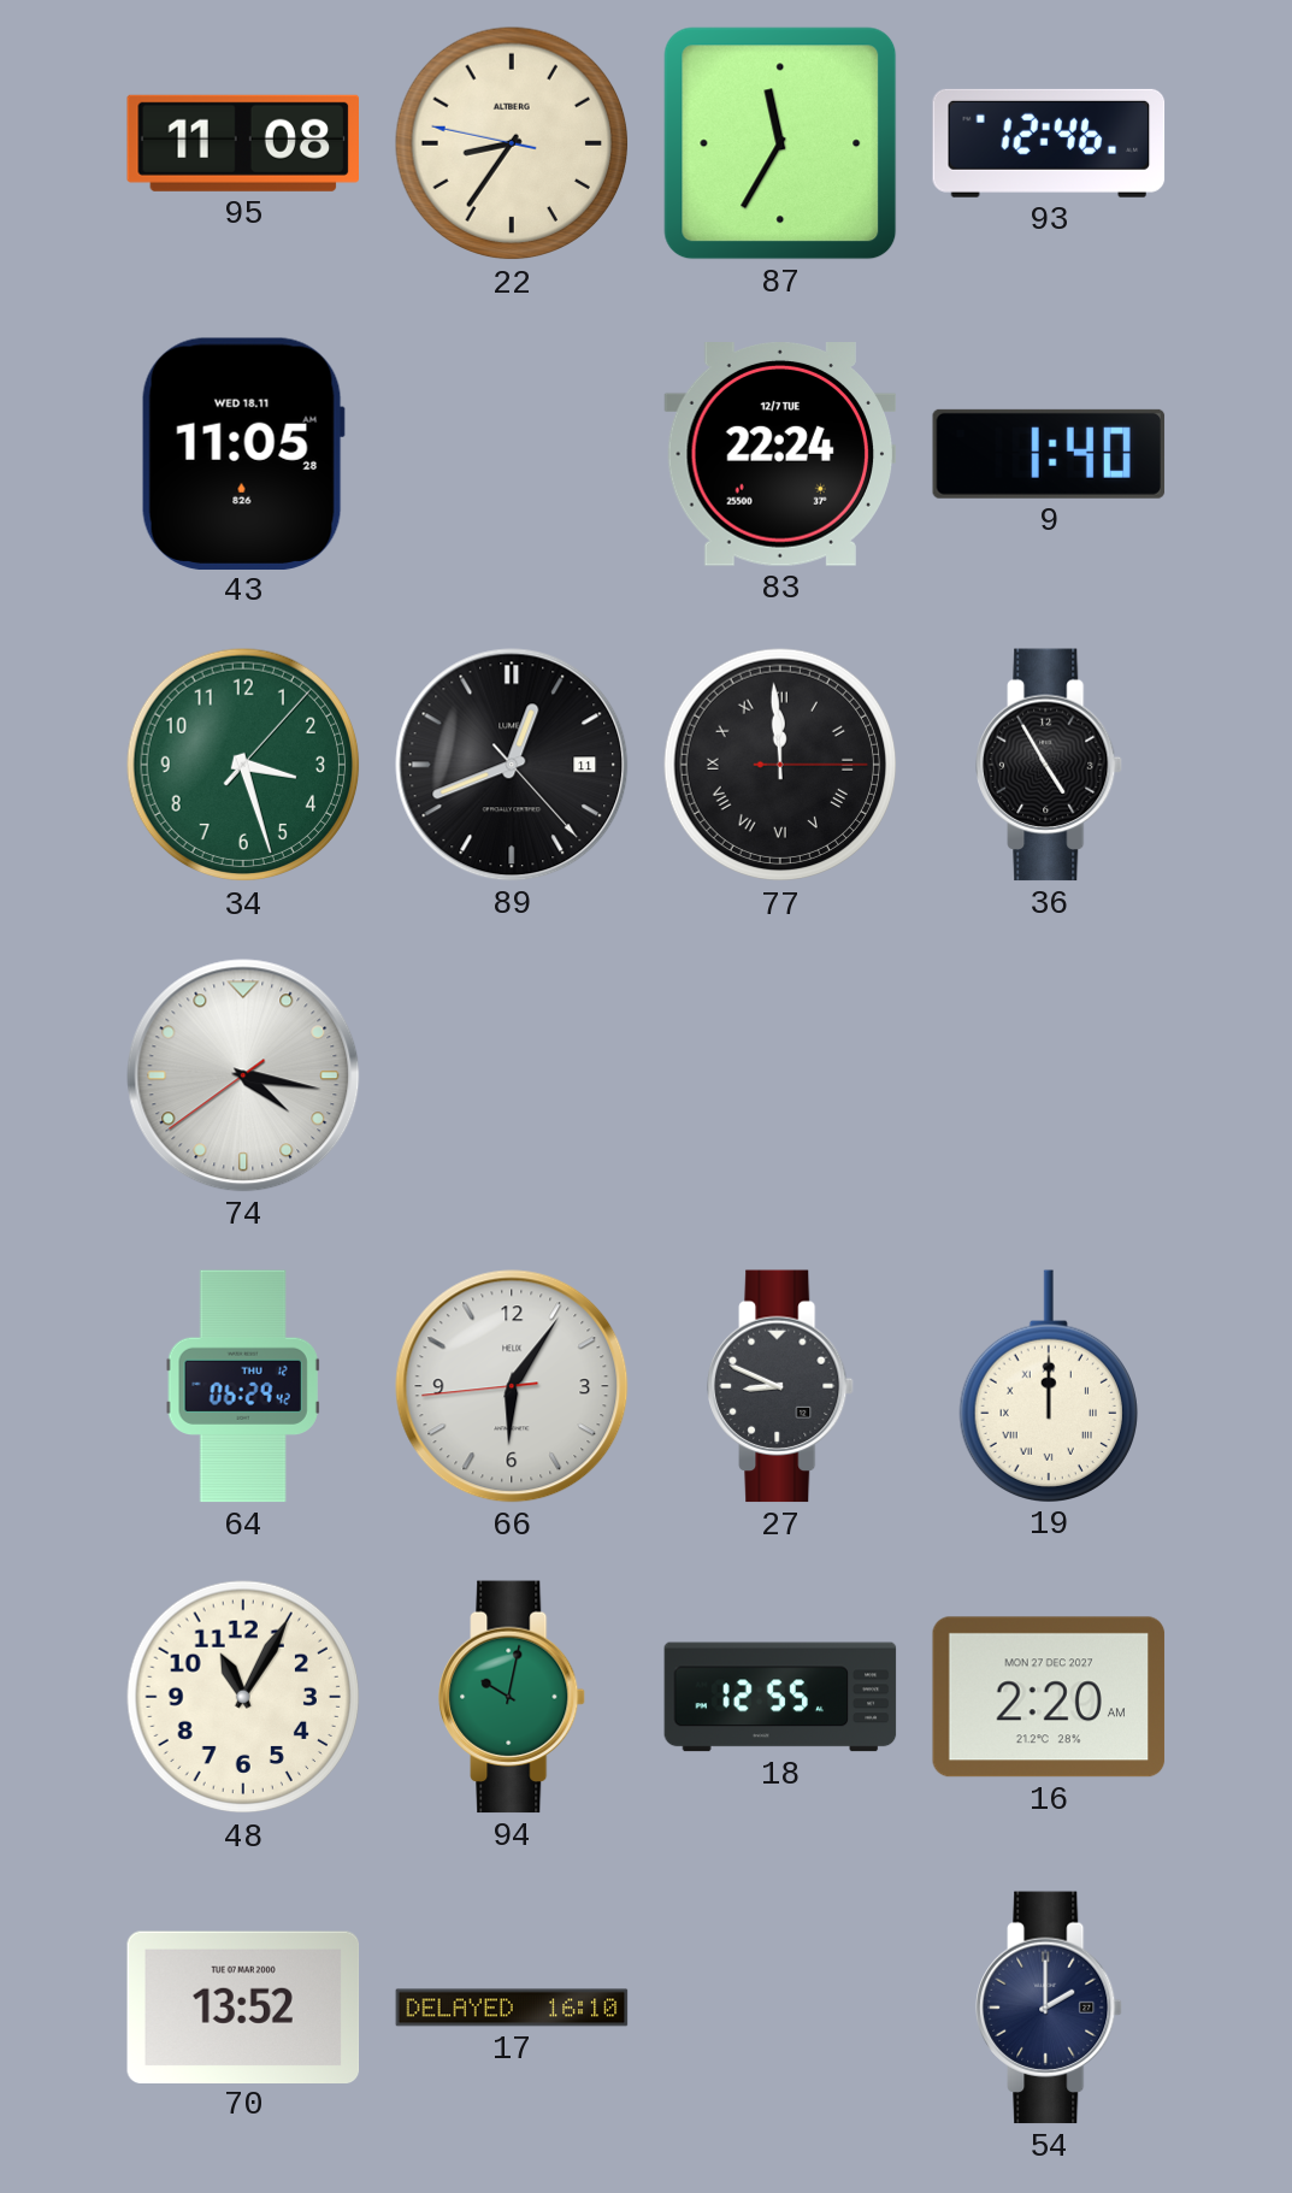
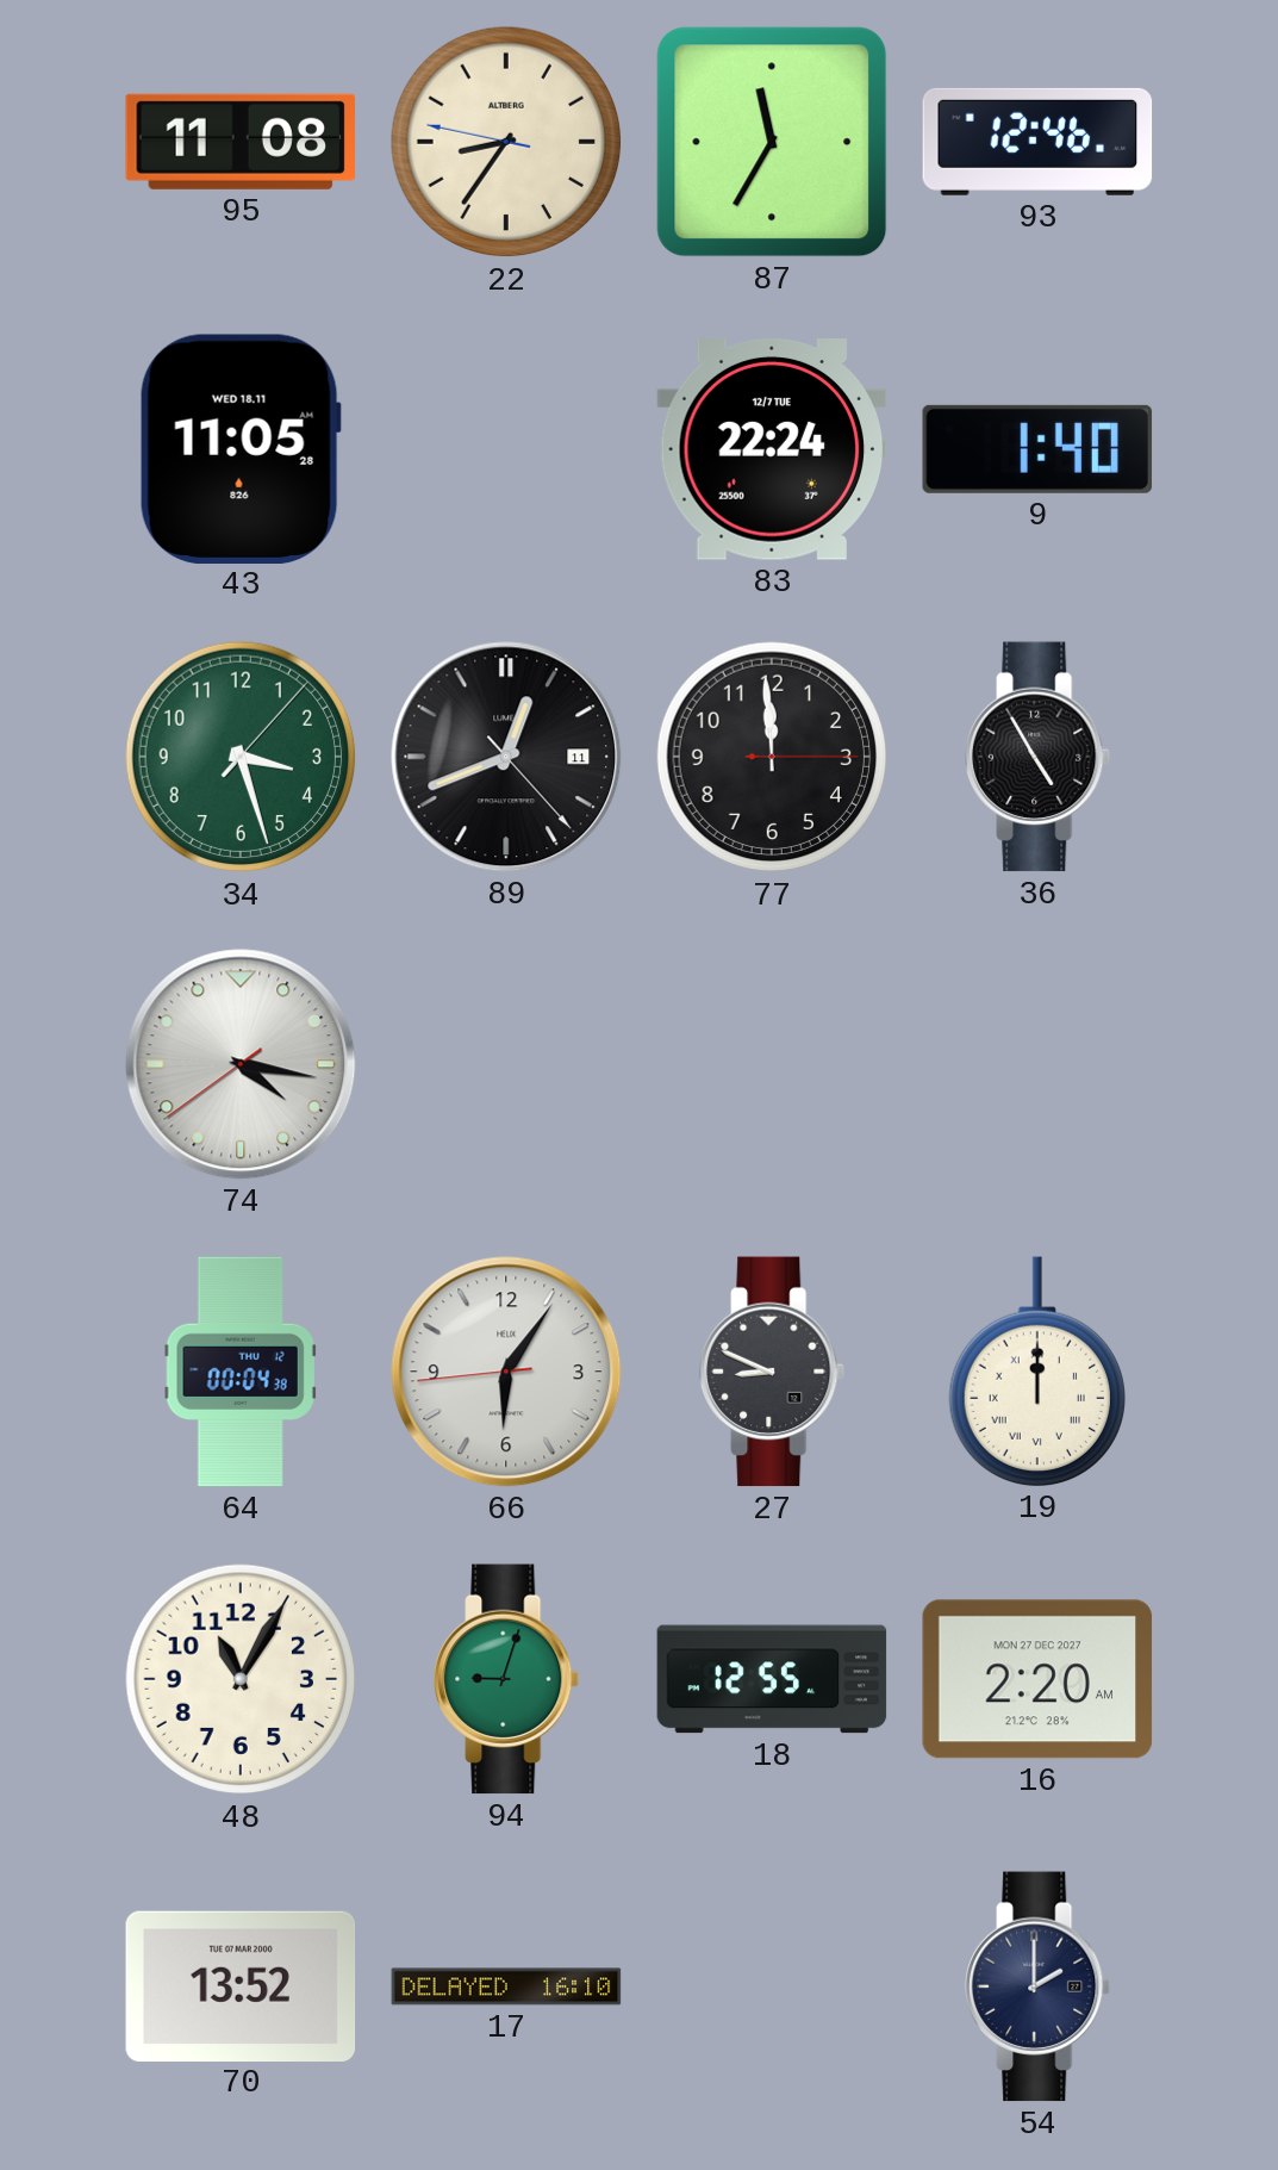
77 numerals: Roman -> Arabic (772, 757)
64: 06:29 -> 00:04 (241, 1372)
94: 10:02 -> 9:03 (506, 1679)
